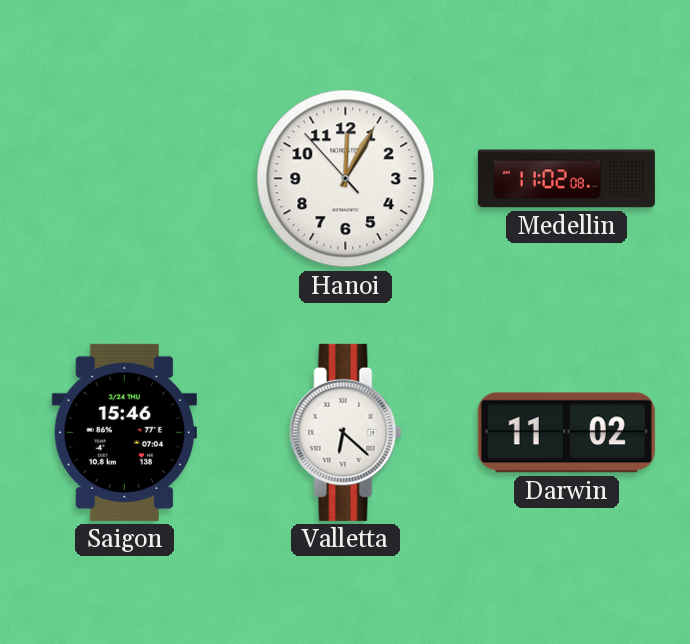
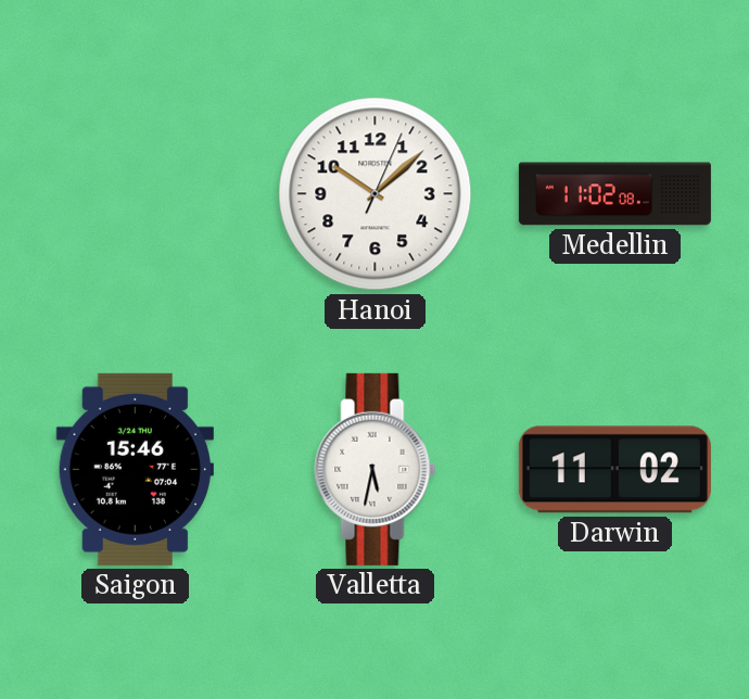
Hanoi: 12:04 -> 10:08 (376, 194)
Valletta: 6:22 -> 5:32 (376, 469)
